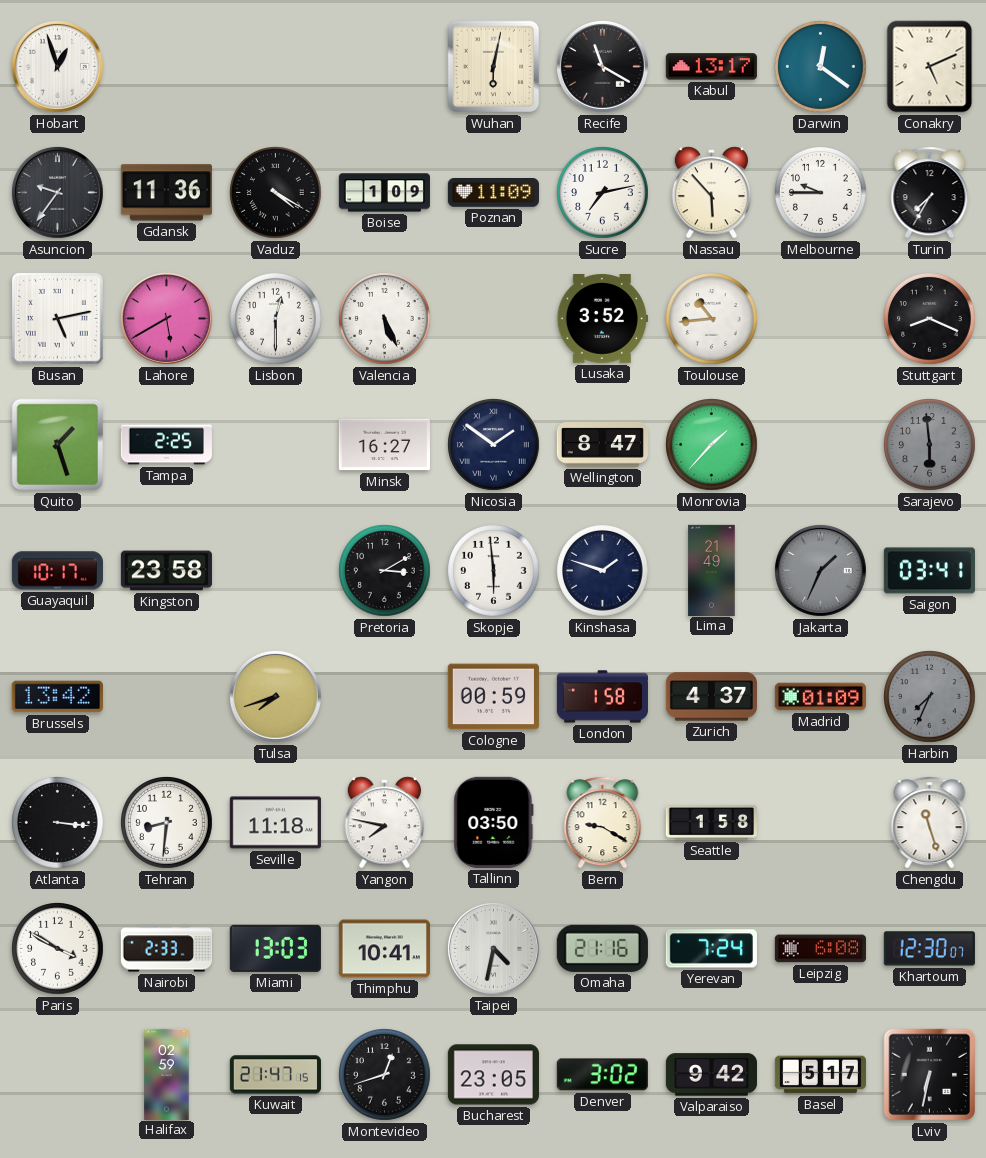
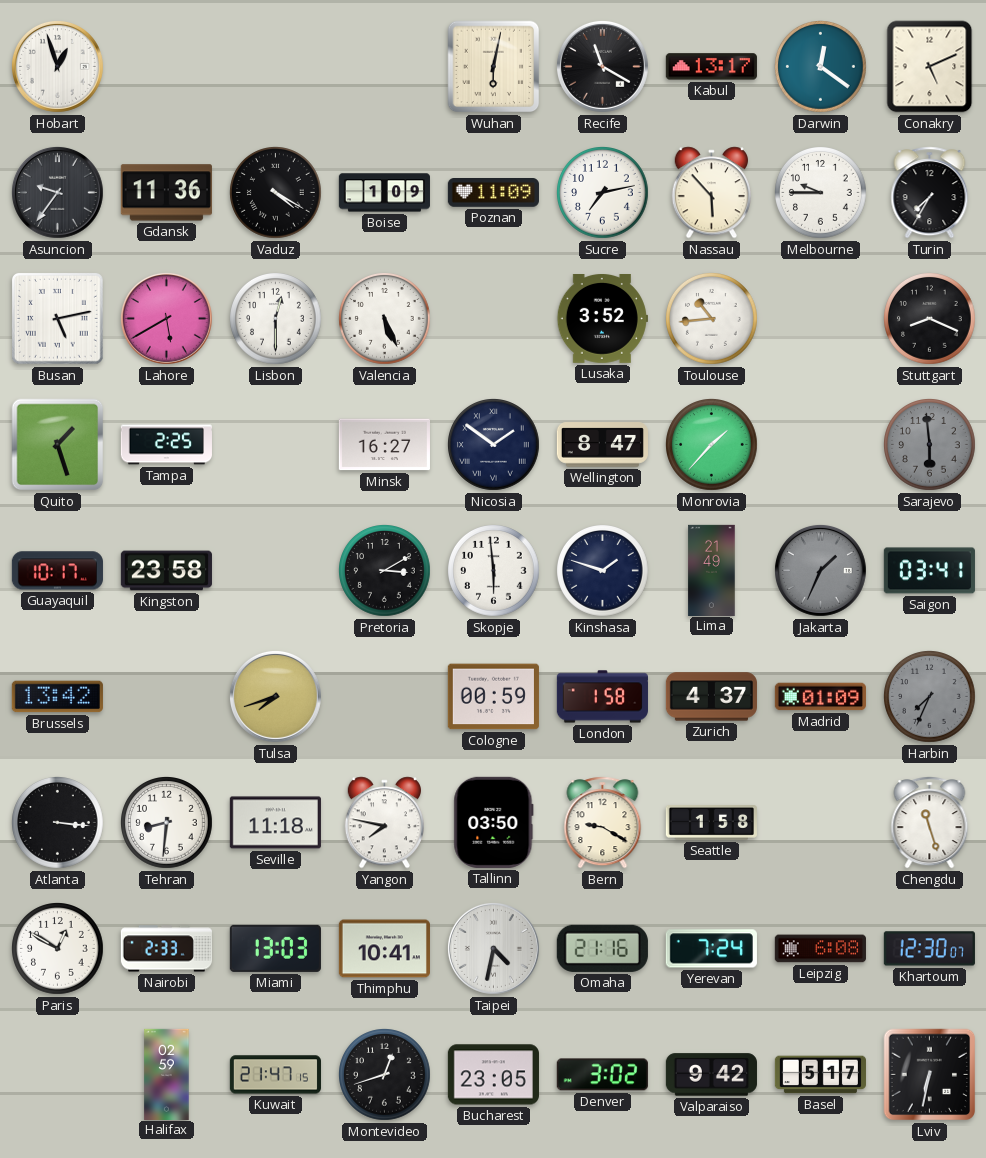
Paris: 3:50 -> 12:50 (58, 949)
